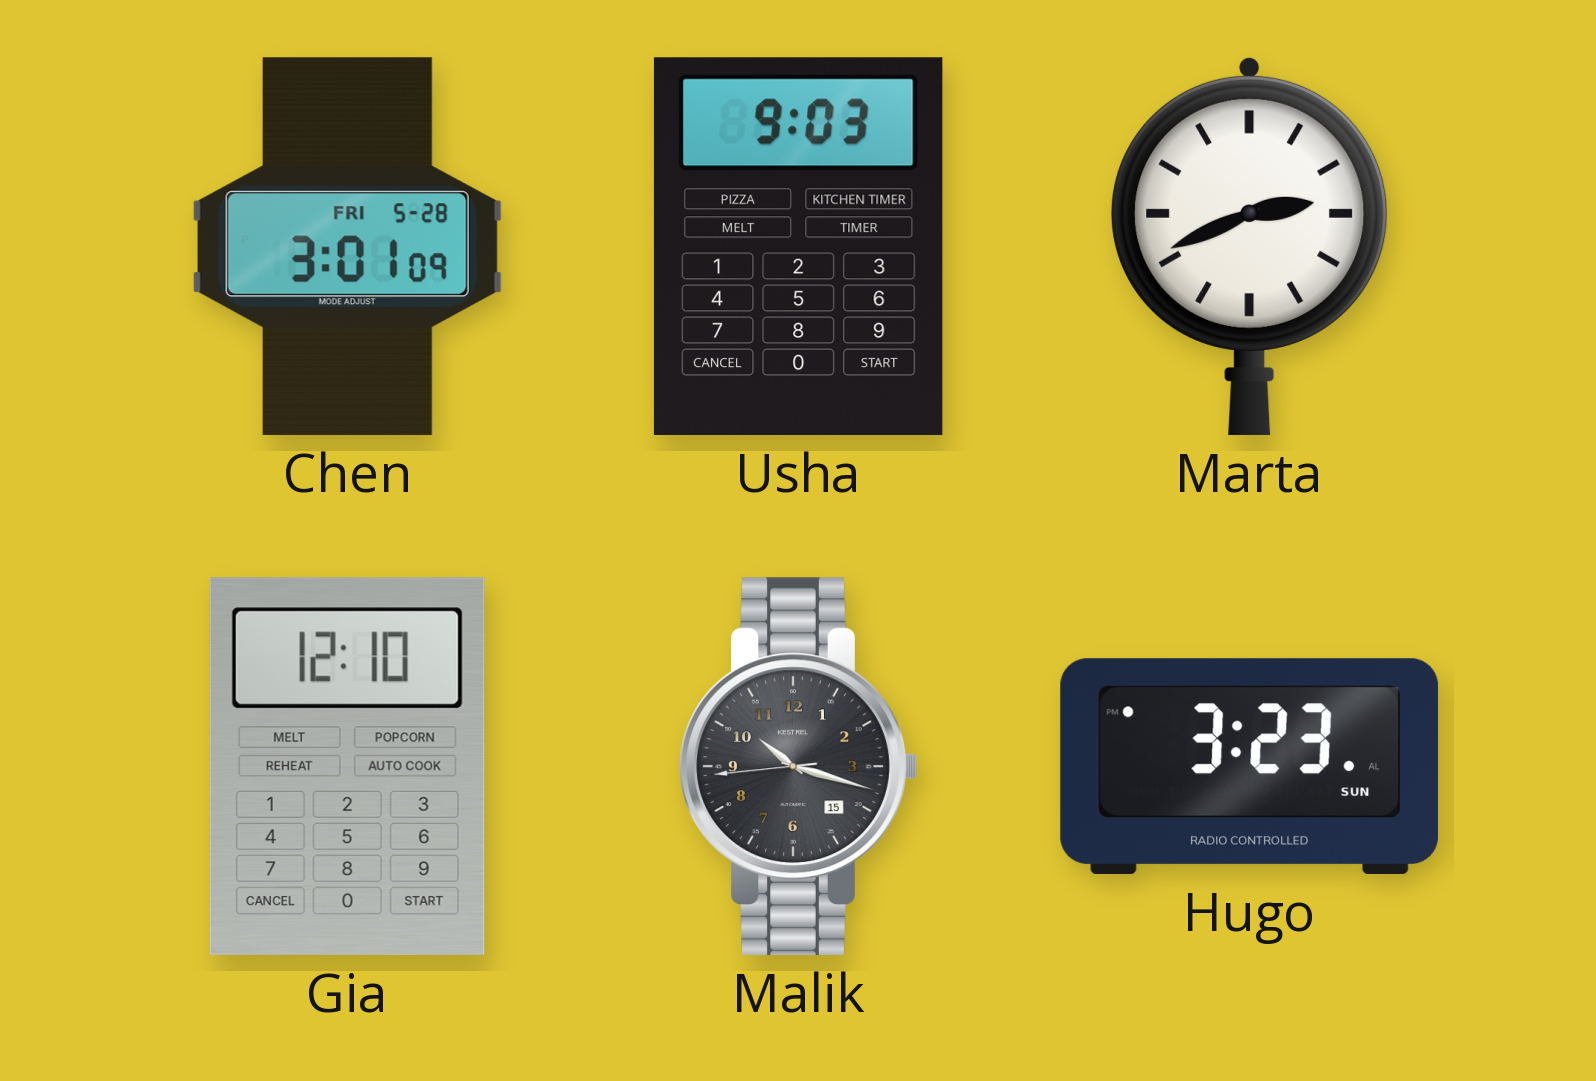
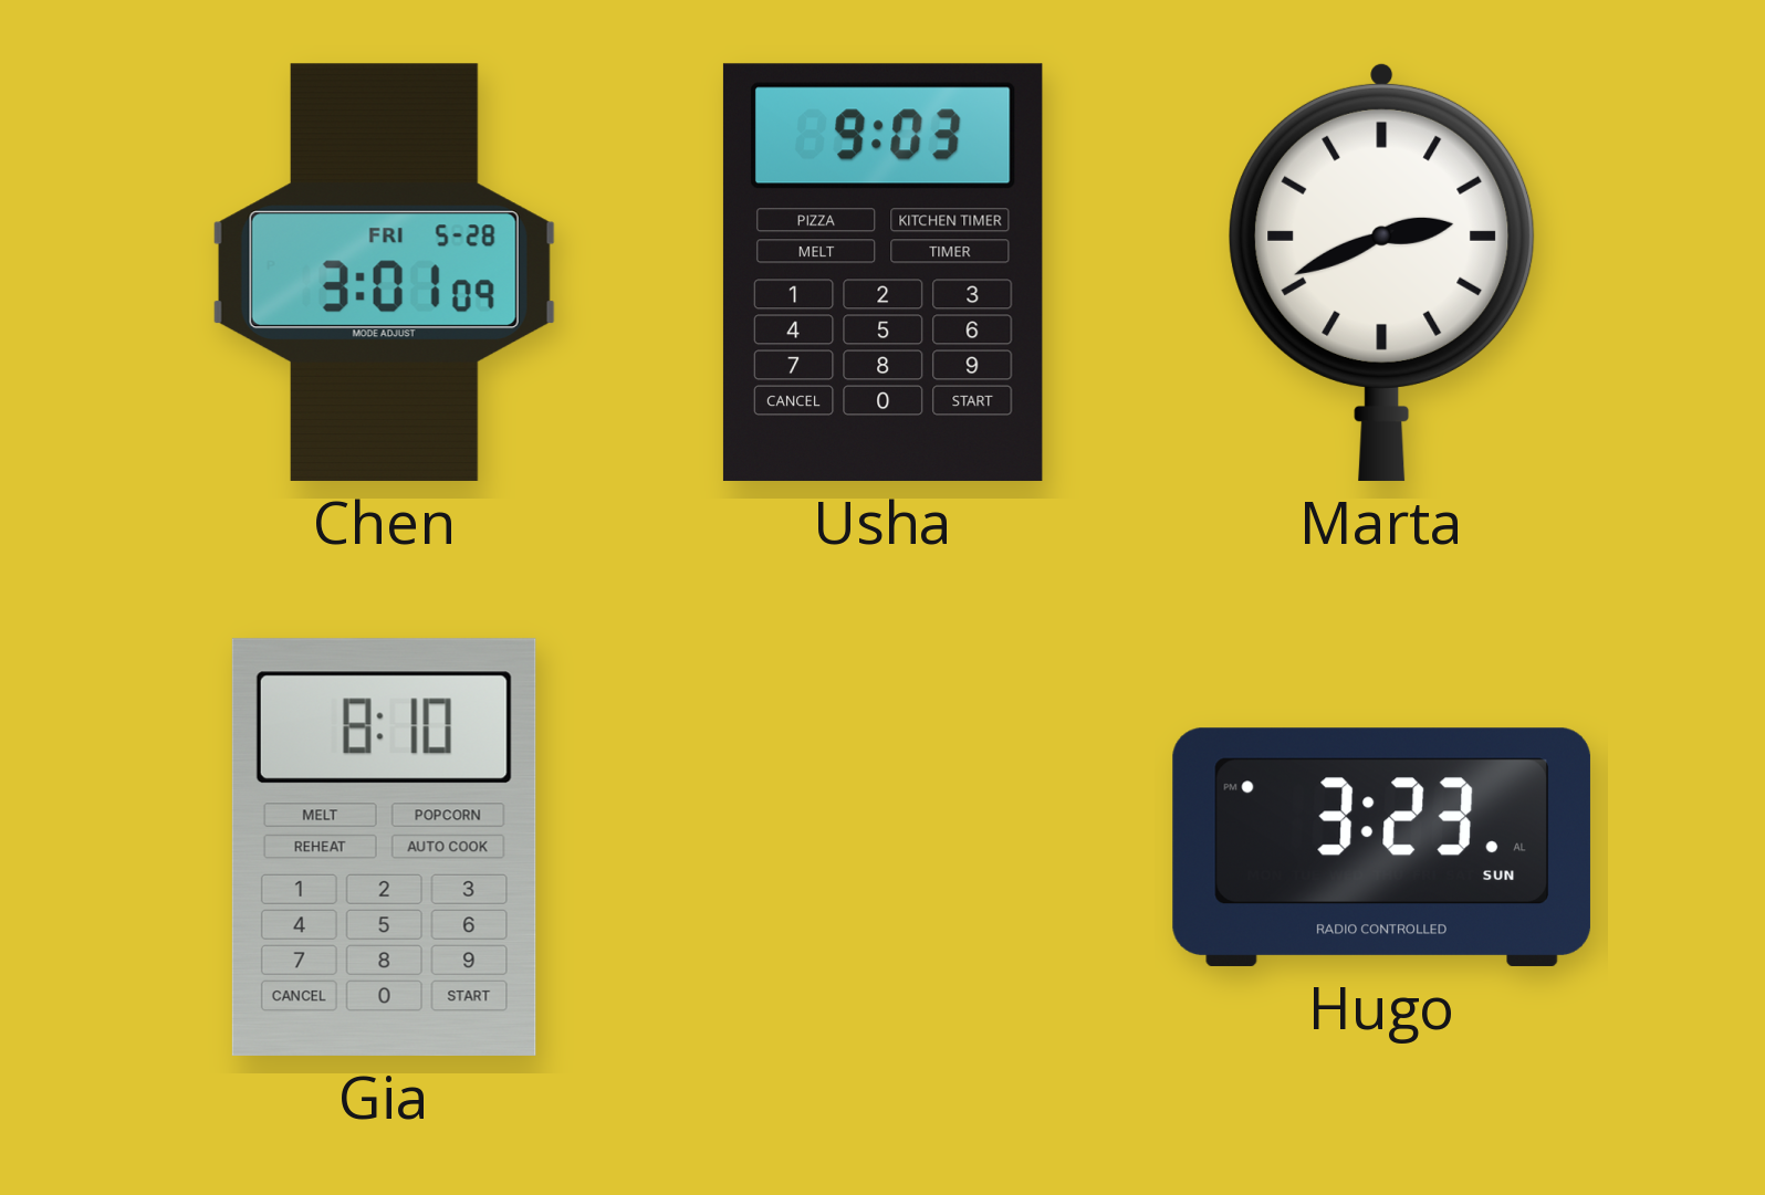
Gia: 12:10 -> 8:10 (384, 847)
Malik: 10:17 -> none (799, 766)
